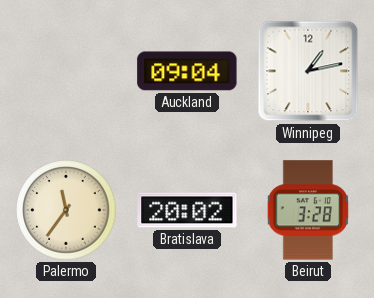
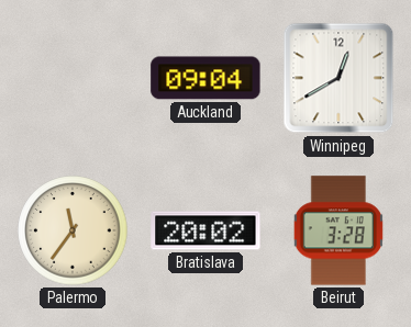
Winnipeg: 1:13 -> 12:40 (338, 78)
